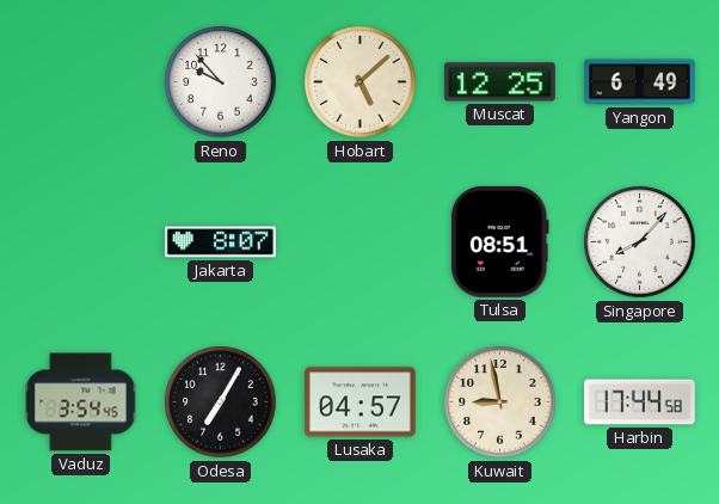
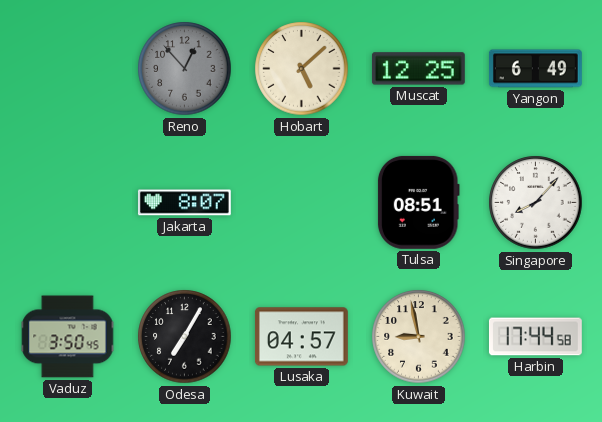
Reno: 9:53 -> 12:53 (185, 69)
Reno dial: white -> grey (185, 69)
Vaduz: 3:54 -> 3:50 (68, 337)
